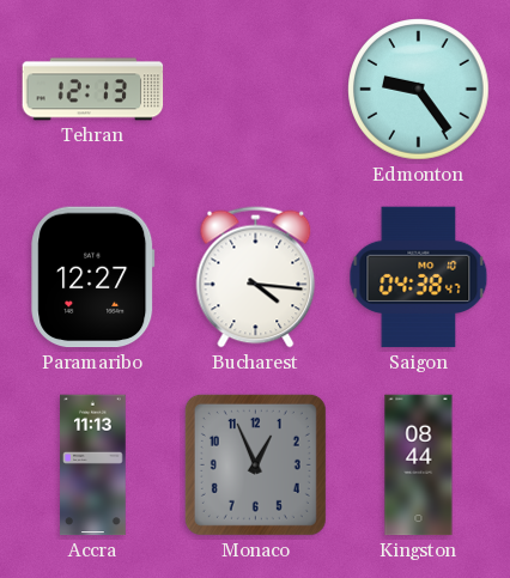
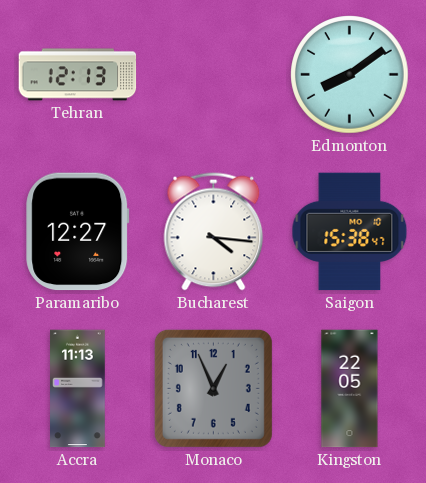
Edmonton: 9:24 -> 8:09 (350, 75)
Saigon: 04:38 -> 15:38 (350, 232)
Kingston: 08:44 -> 22:05 (350, 389)
